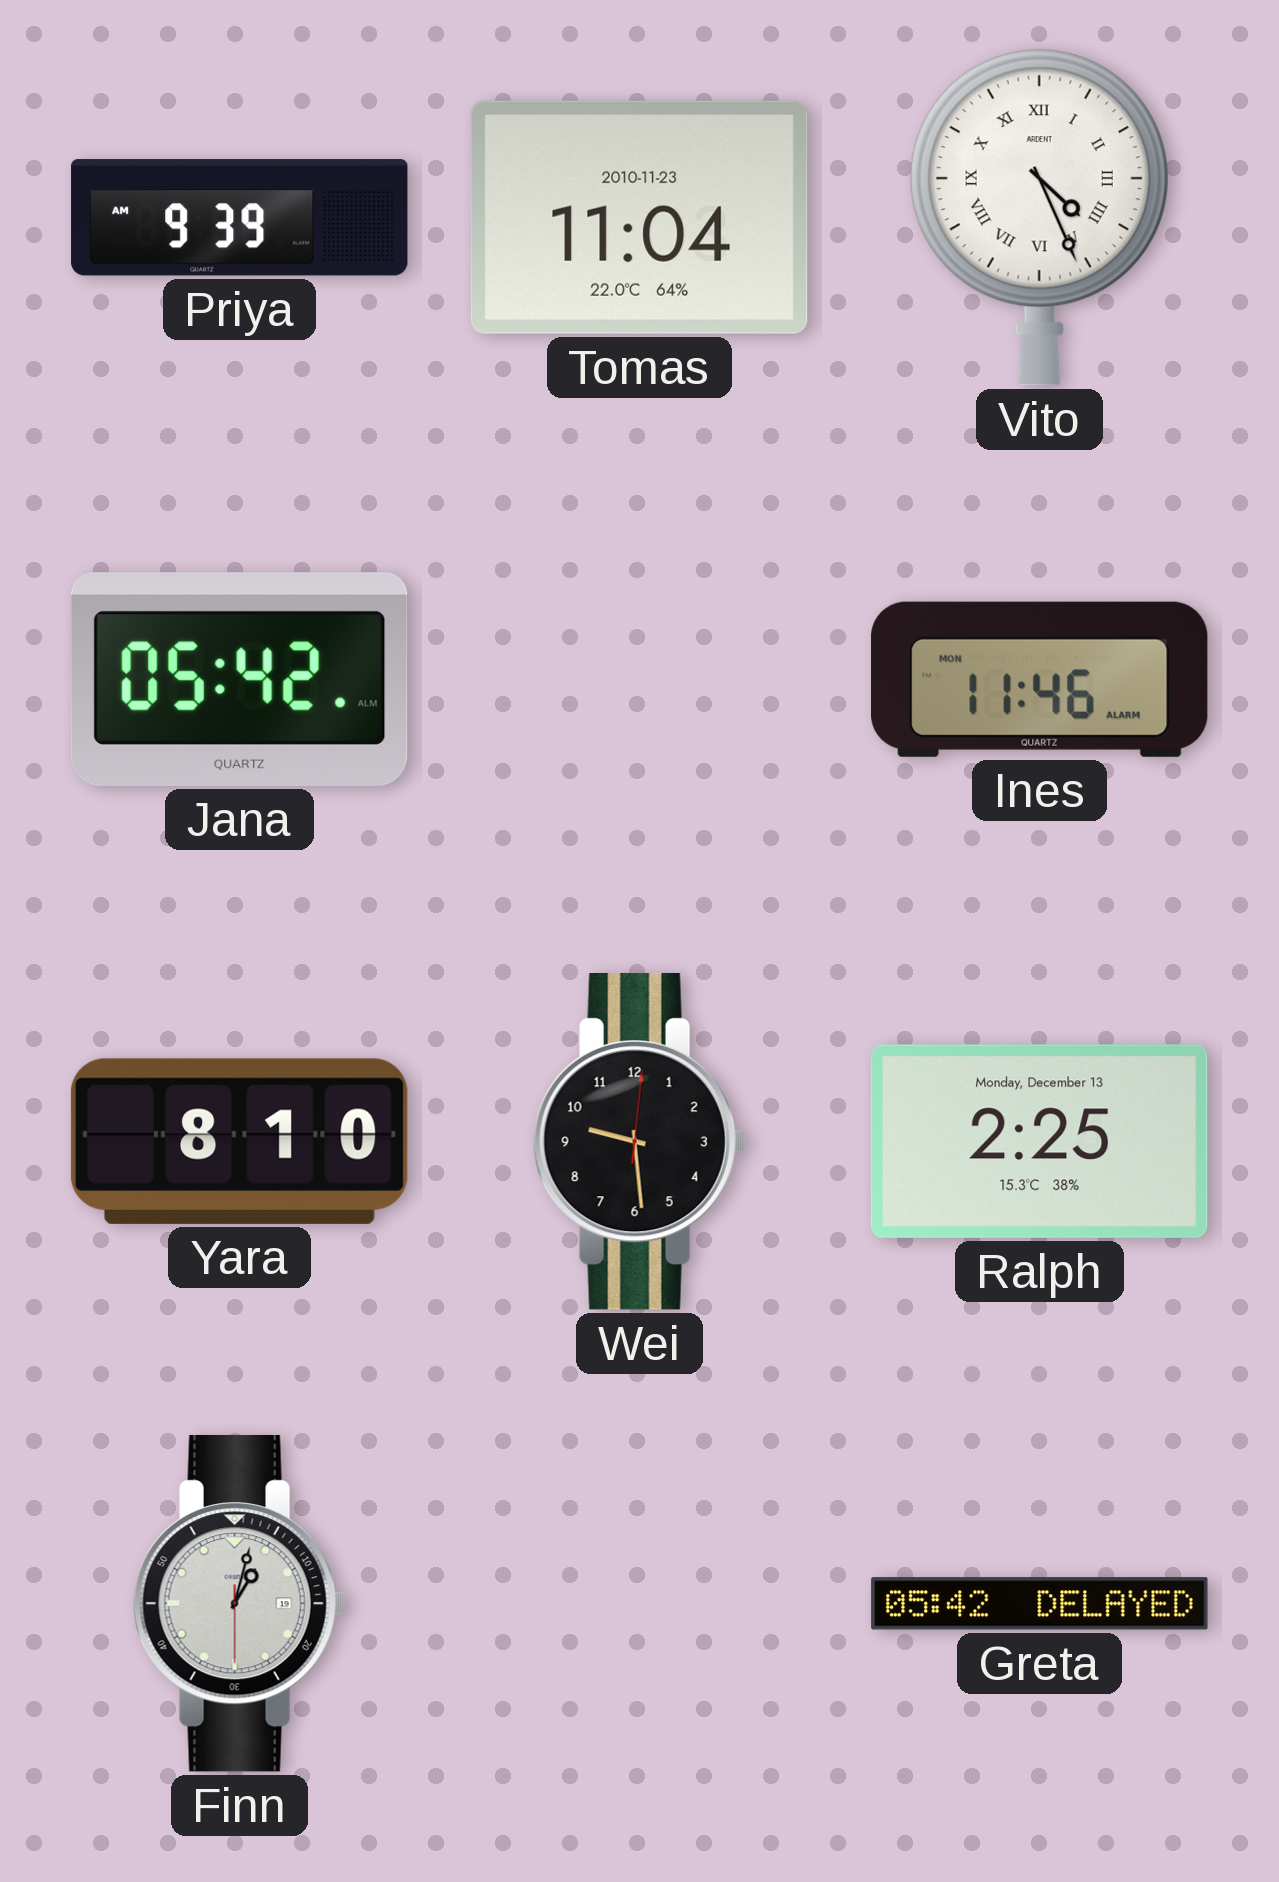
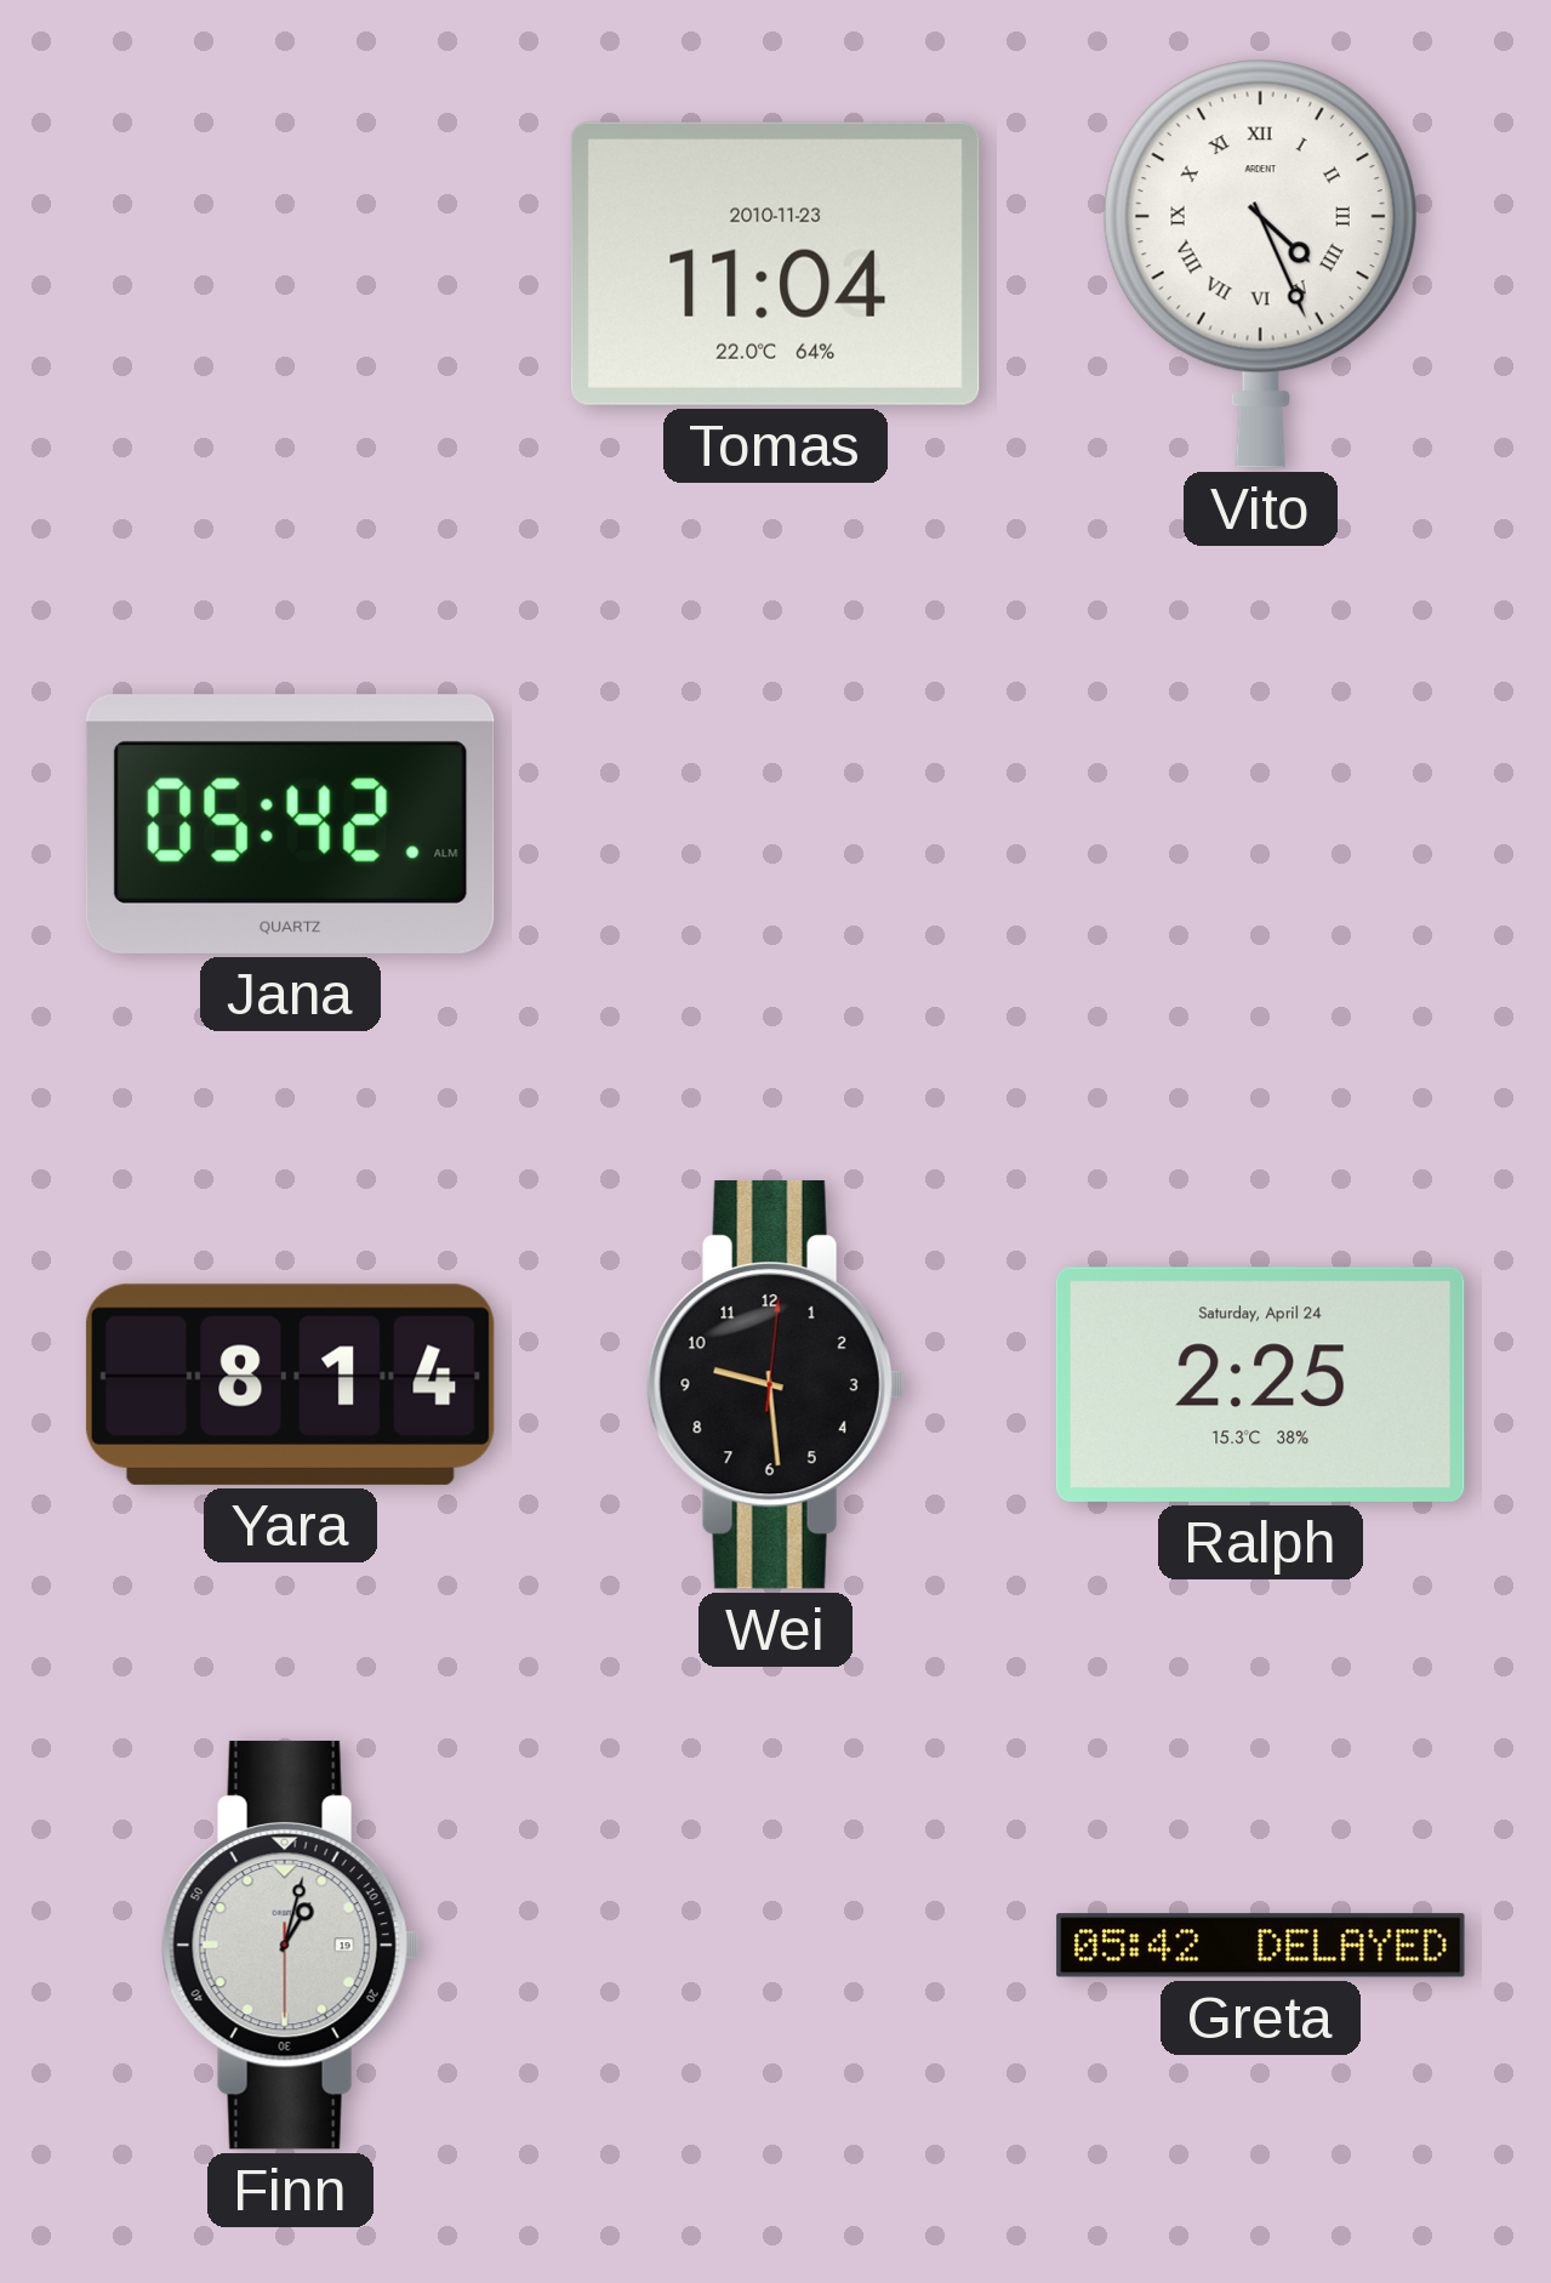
Priya: 9:39 -> none (240, 218)
Ines: 11:46 -> none (1040, 679)
Yara: 8:10 -> 8:14 (290, 1384)
Ralph date: Monday, December 13 -> Saturday, April 24 (1260, 1384)
